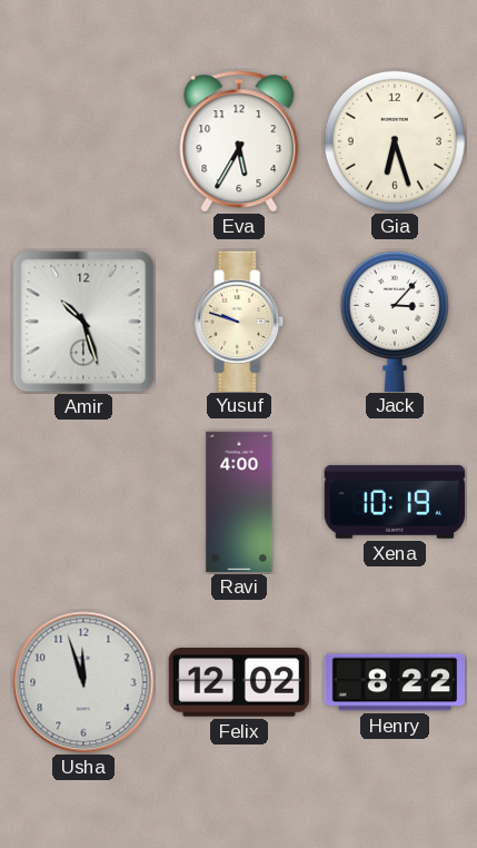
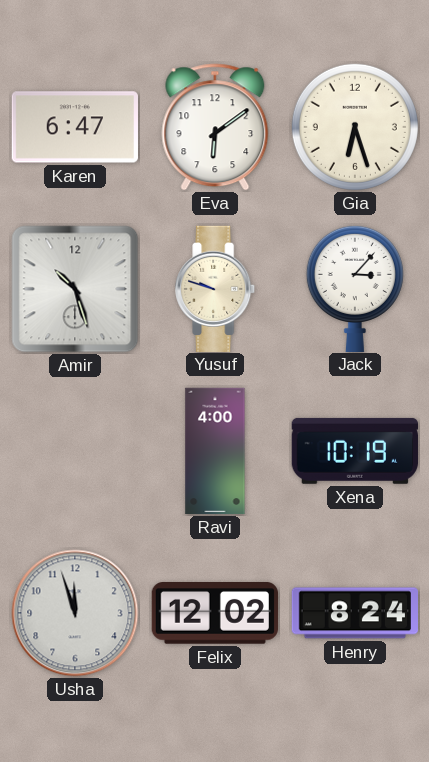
Karen: none -> 6:47 (75, 127)
Eva: 5:35 -> 6:09 (215, 127)
Henry: 8:22 -> 8:24 (354, 613)
